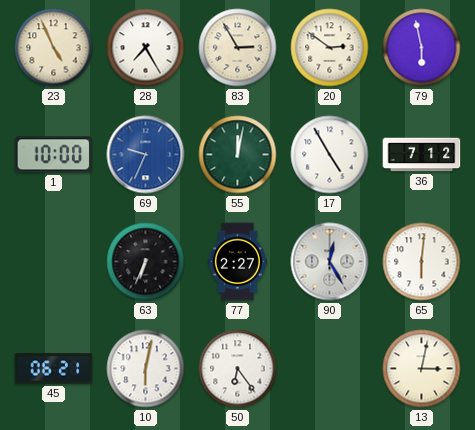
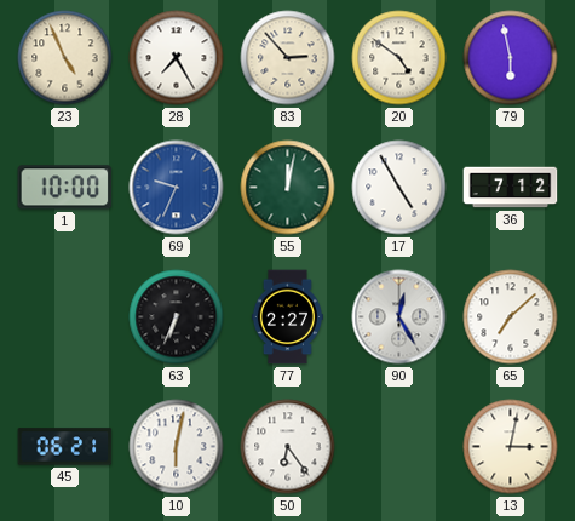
83: 2:55 -> 2:53 (288, 58)
20: 2:51 -> 4:51 (399, 58)
65: 6:01 -> 7:08 (511, 317)
